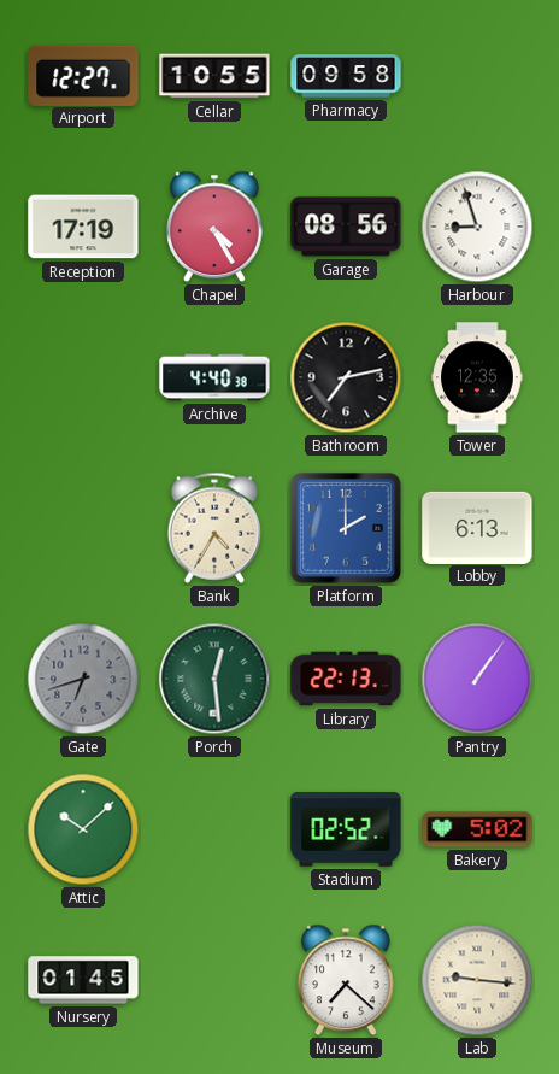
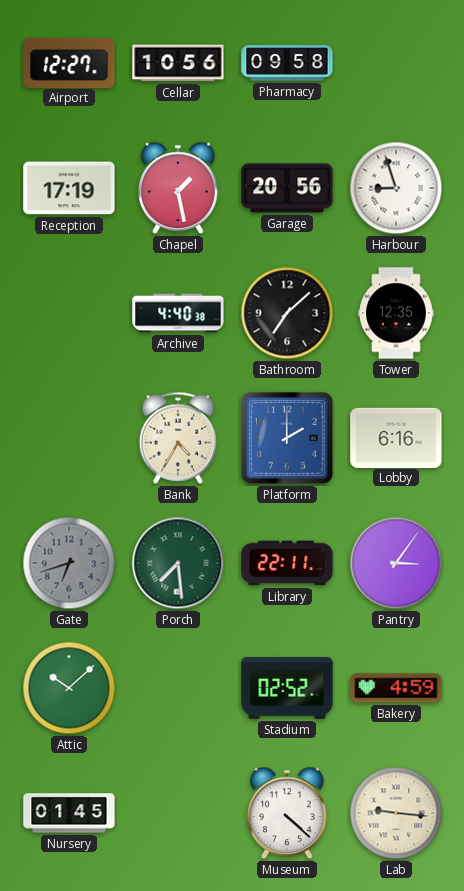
Cellar: 10:55 -> 10:56 (178, 63)
Chapel: 4:25 -> 1:28 (179, 188)
Garage: 08:56 -> 20:56 (287, 188)
Bathroom: 7:13 -> 7:08 (287, 313)
Lobby: 6:13 -> 6:16 (396, 437)
Porch: 12:29 -> 7:29 (178, 563)
Library: 22:13 -> 22:11 (287, 563)
Pantry: 1:06 -> 3:06 (396, 563)
Bakery: 5:02 -> 4:59 (396, 688)
Museum: 7:22 -> 4:22 (288, 813)
